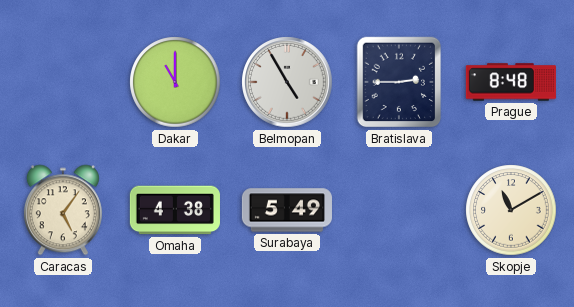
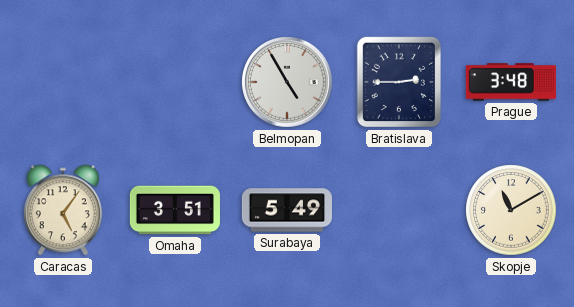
Dakar: 11:00 -> none (175, 82)
Prague: 8:48 -> 3:48 (511, 82)
Omaha: 4:38 -> 3:51 (175, 210)
